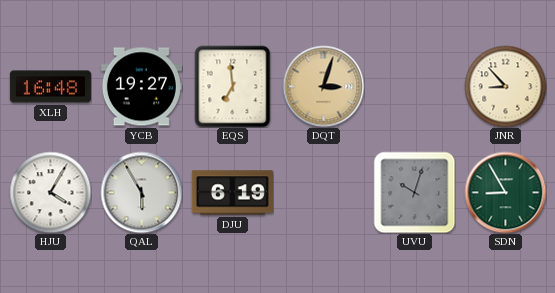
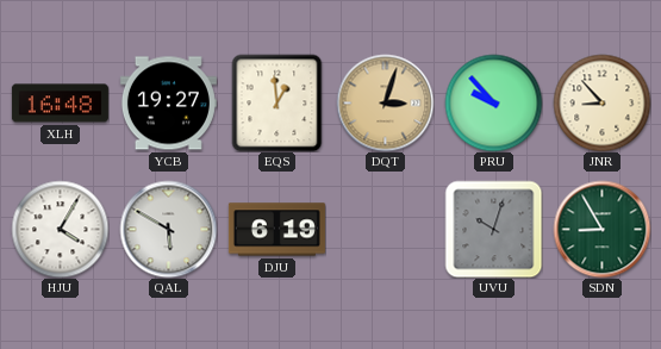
EQS: 6:59 -> 12:59 (278, 102)
PRU: none -> 9:53 (493, 102)
QAL: 5:55 -> 5:50 (168, 229)
